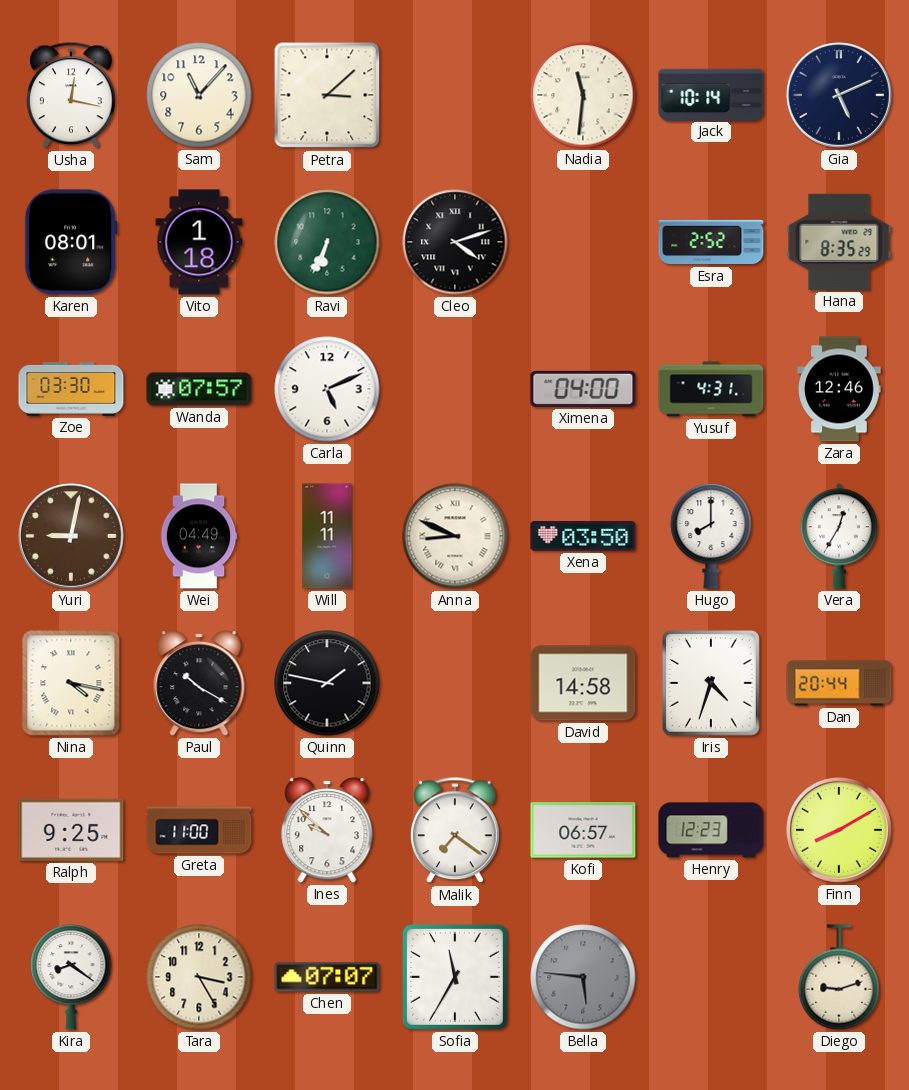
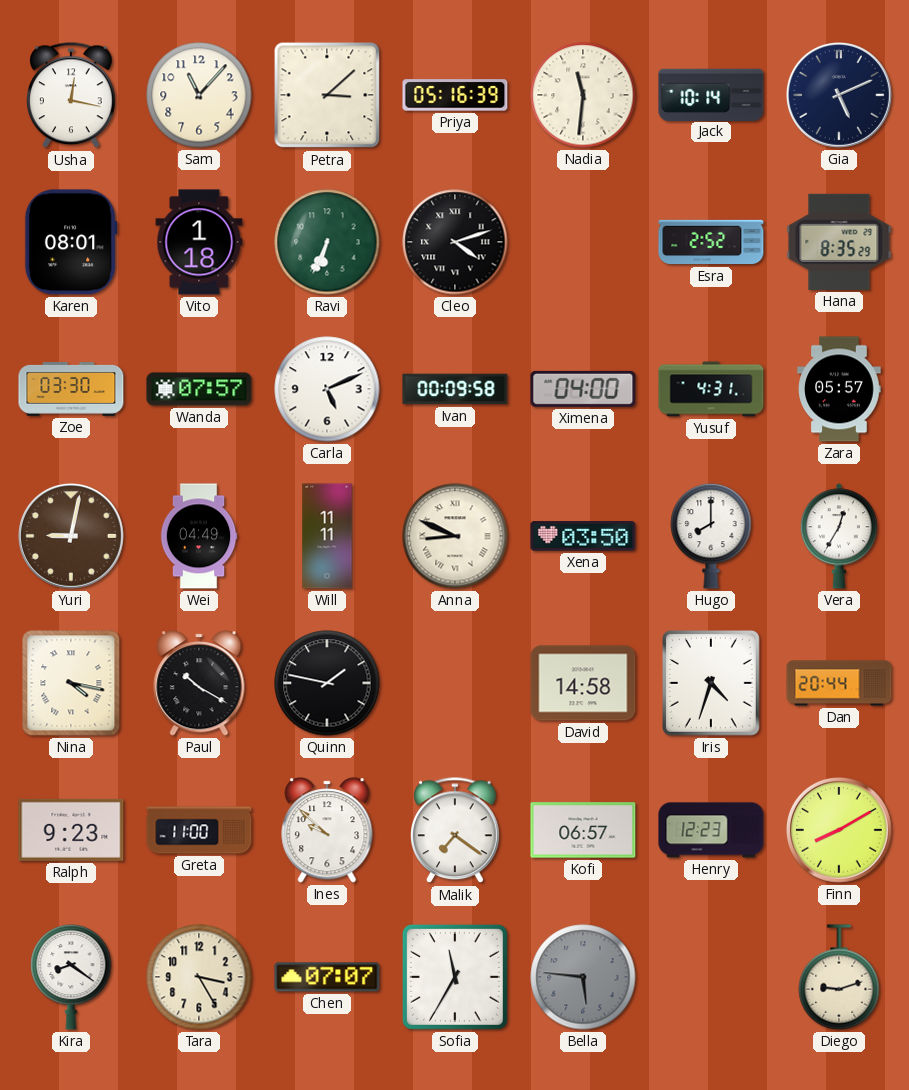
Priya: none -> 05:16 (455, 95)
Ivan: none -> 00:09 (455, 389)
Zara: 12:46 -> 05:57 (839, 389)
Ralph: 9:25 -> 9:23 (71, 830)
